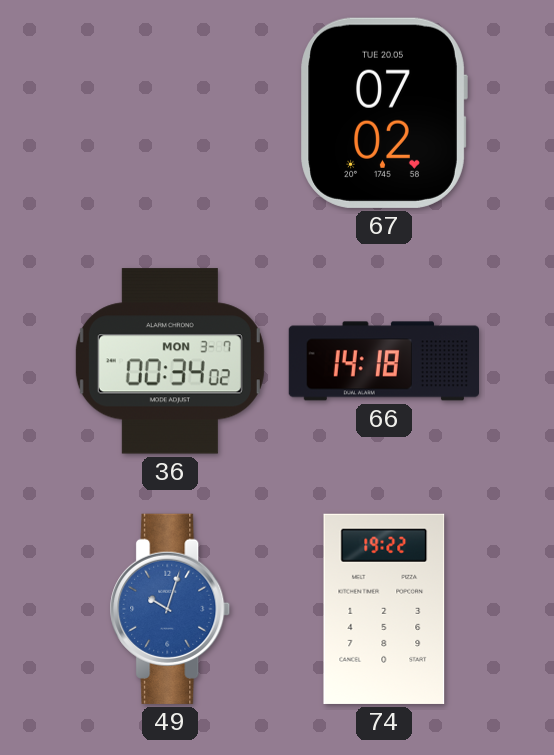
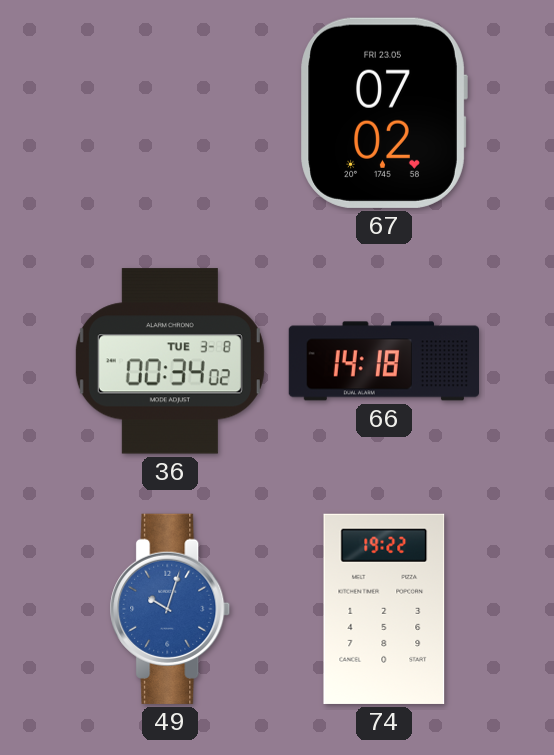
67 date: TUE 20.05 -> FRI 23.05 (384, 113)
36 date: MON 3-7 -> TUE 3-8 (170, 361)
